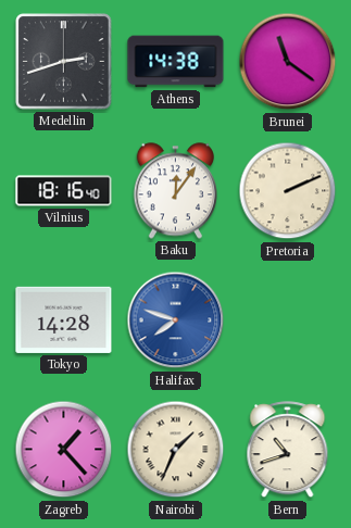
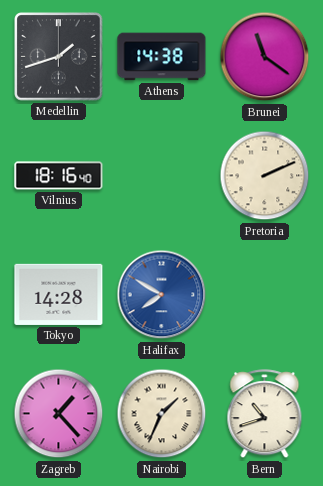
Medellin: 2:42 -> 1:42 (59, 57)
Baku: 12:06 -> none (175, 191)
Halifax: 7:48 -> 7:50 (162, 295)
